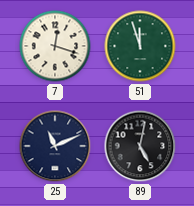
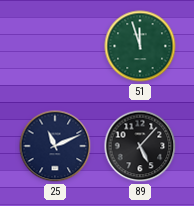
7: 12:18 -> none (55, 46)
89: 5:02 -> 5:07 (140, 146)
